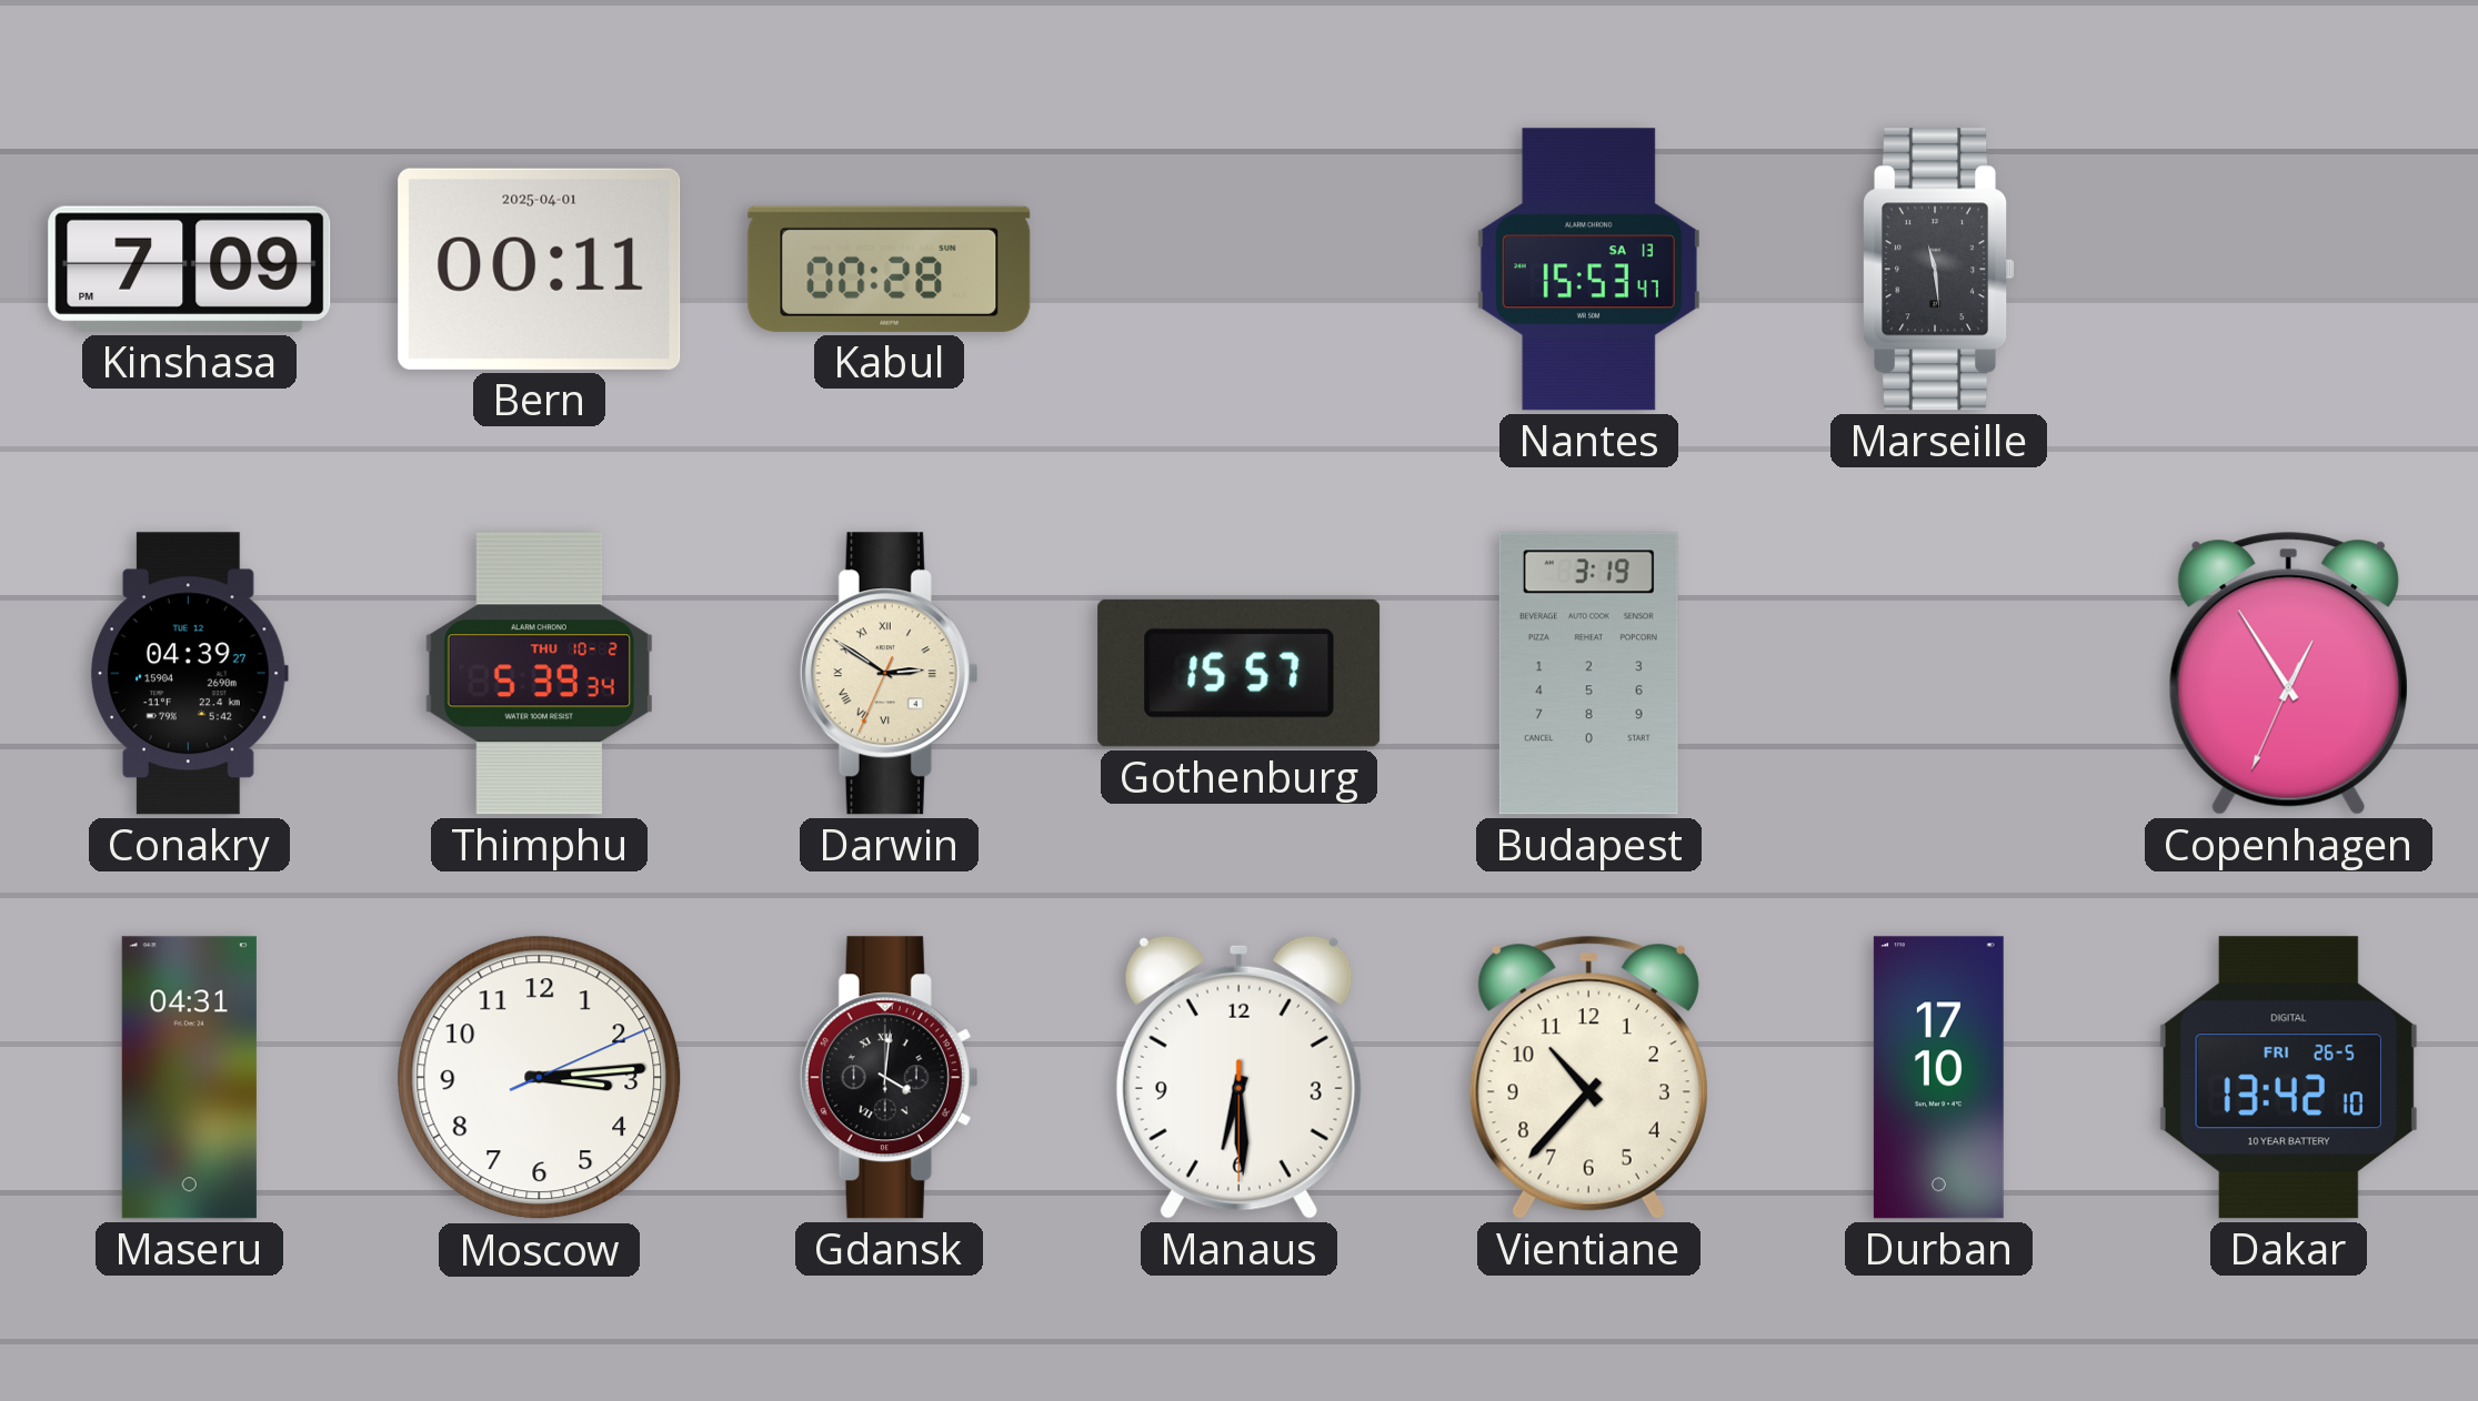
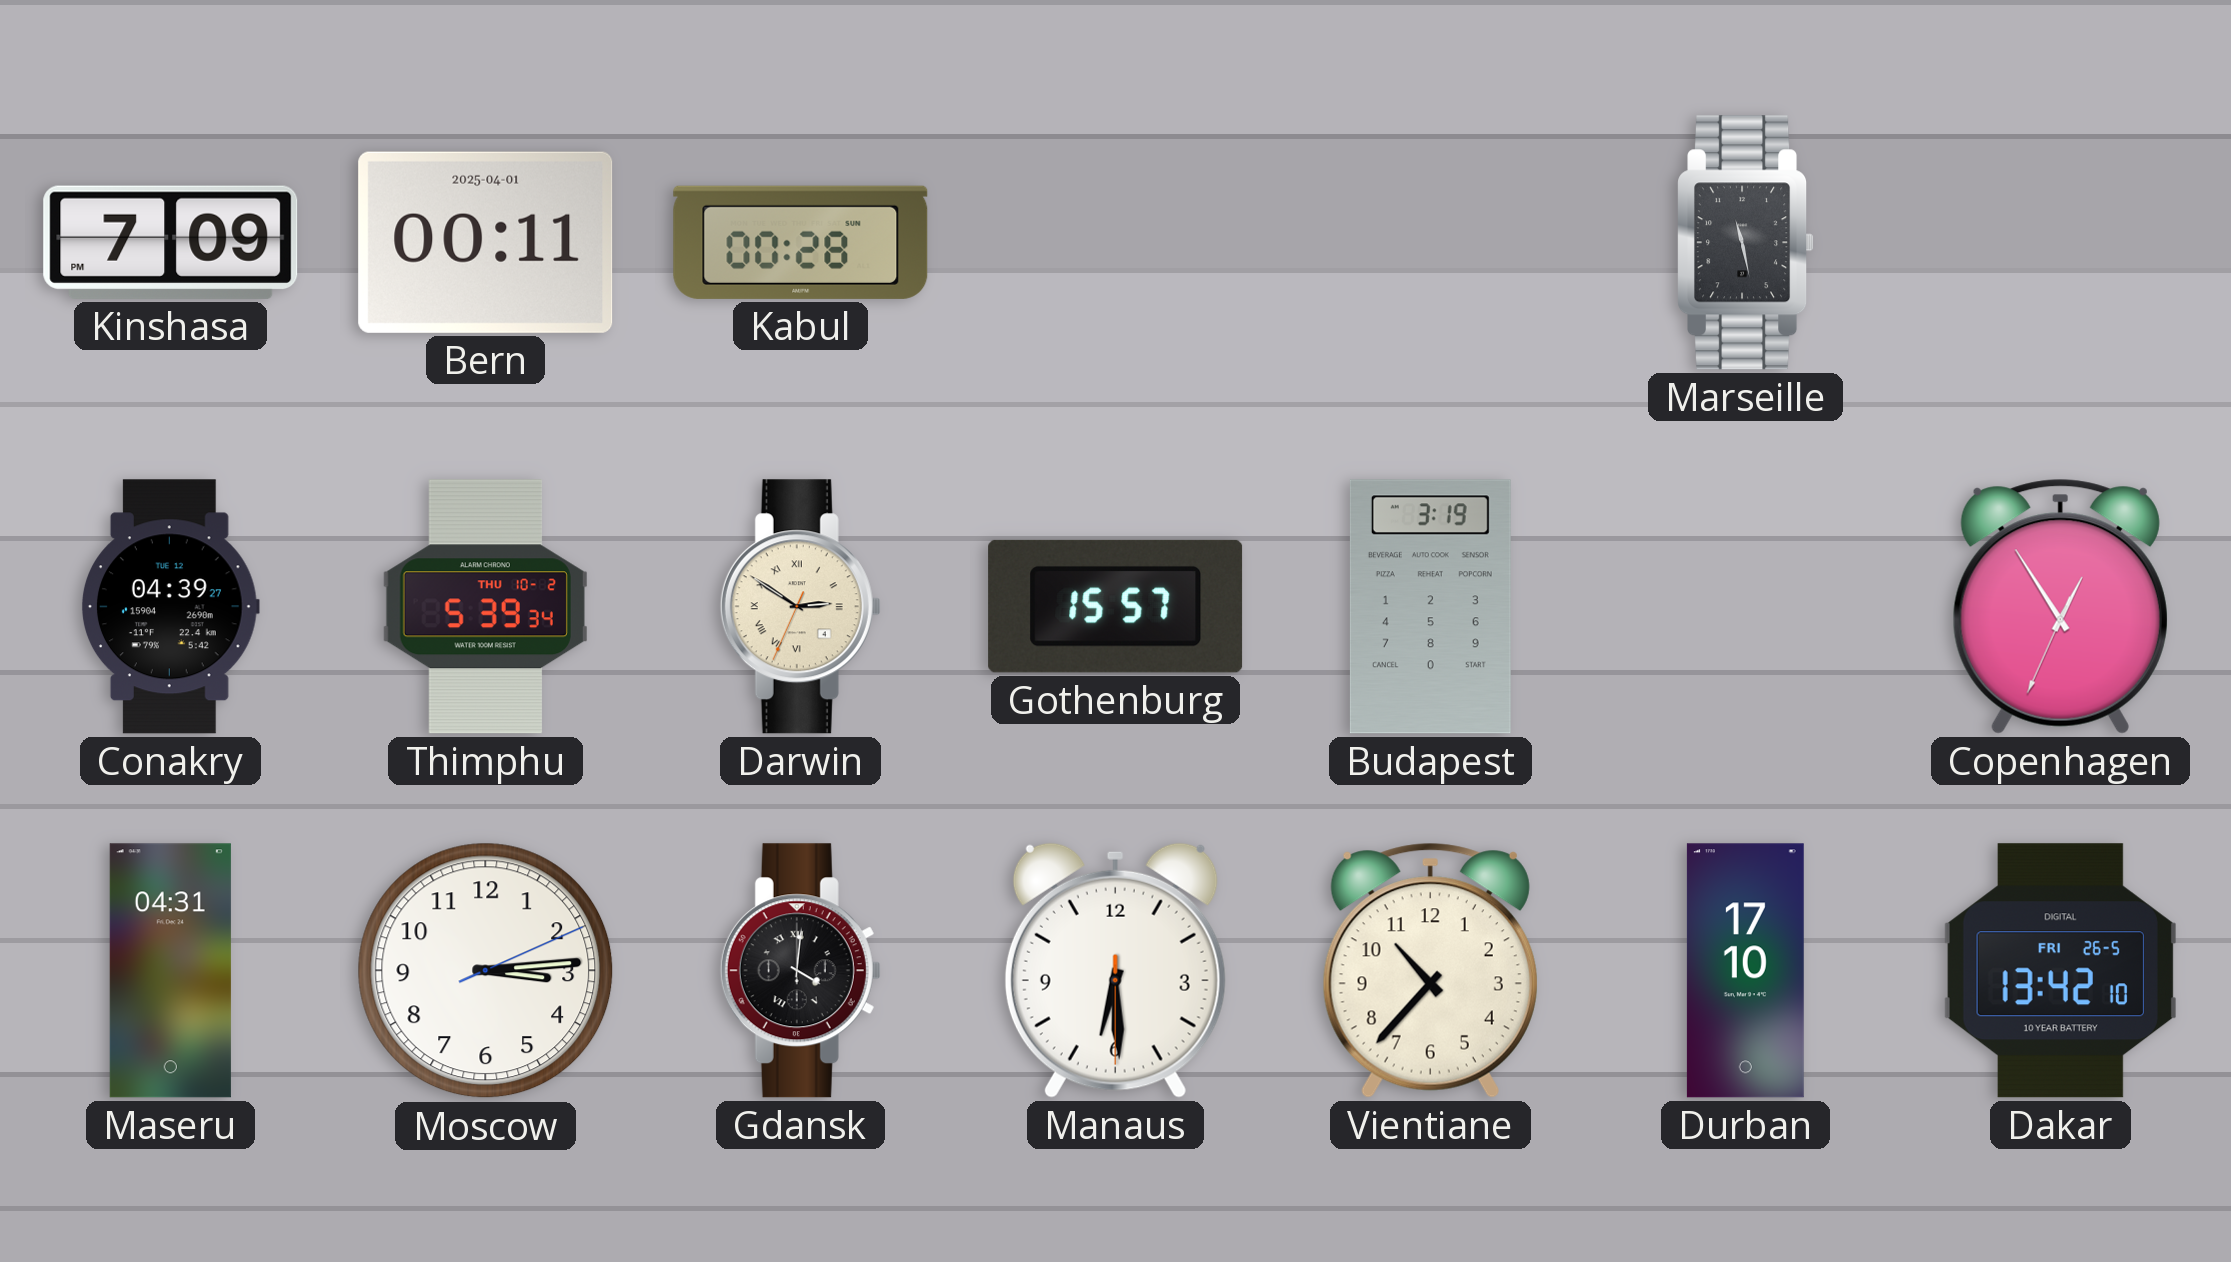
Nantes: 15:53 -> none (1588, 270)
Marseille: 11:29 -> 11:28 (1746, 243)
